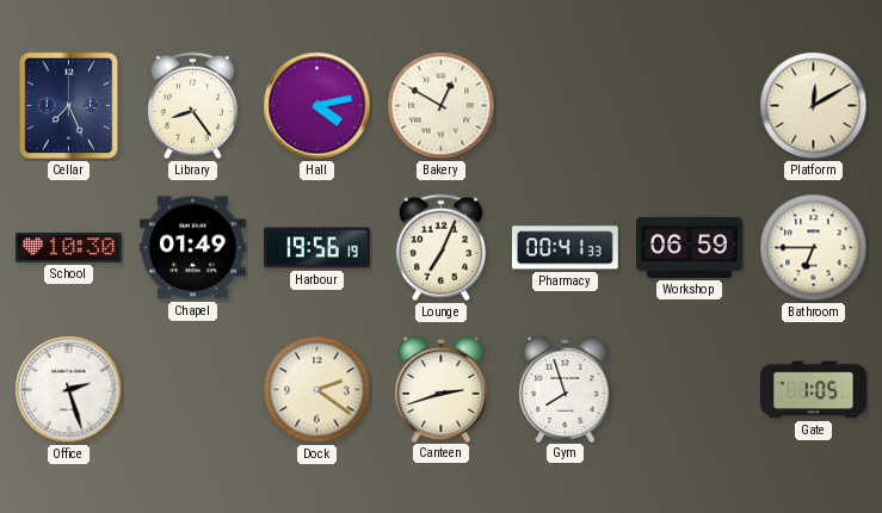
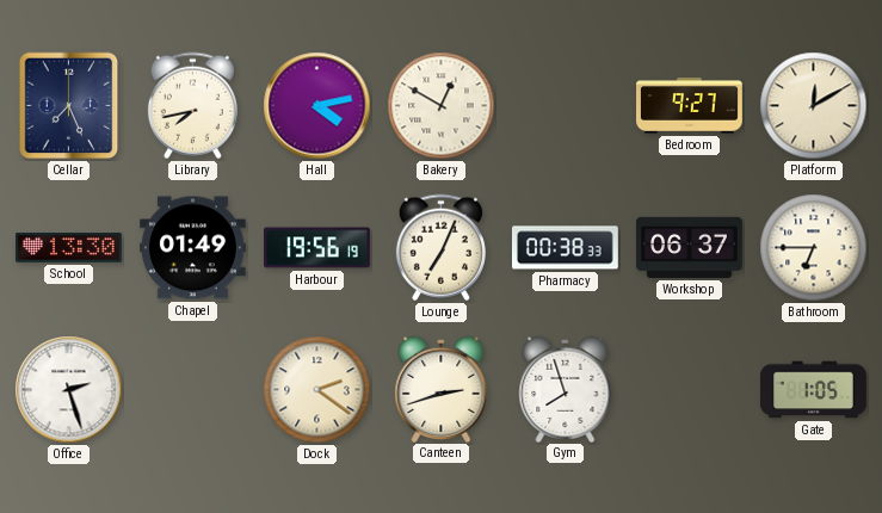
Library: 8:24 -> 7:43 (192, 106)
Bedroom: none -> 9:27 (690, 106)
School: 10:30 -> 13:30 (69, 248)
Pharmacy: 00:41 -> 00:38 (565, 248)
Workshop: 06:59 -> 06:37 (690, 247)
